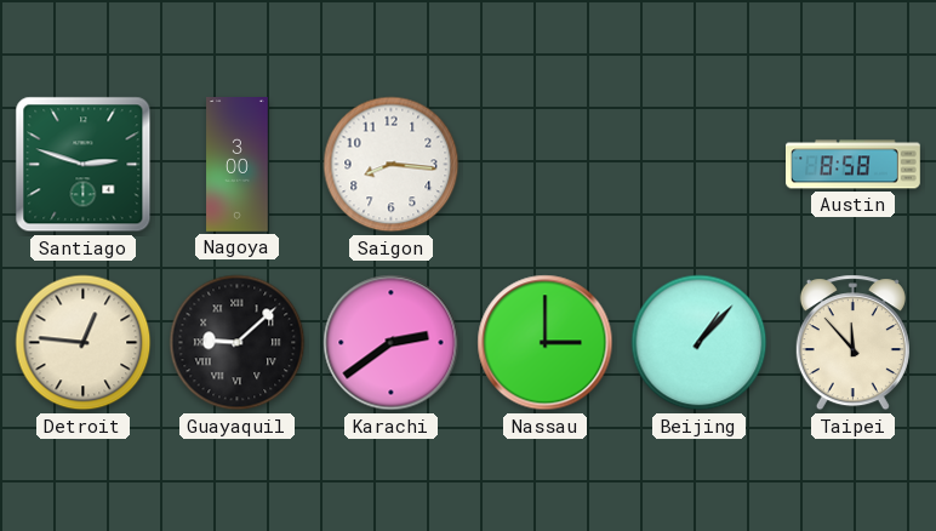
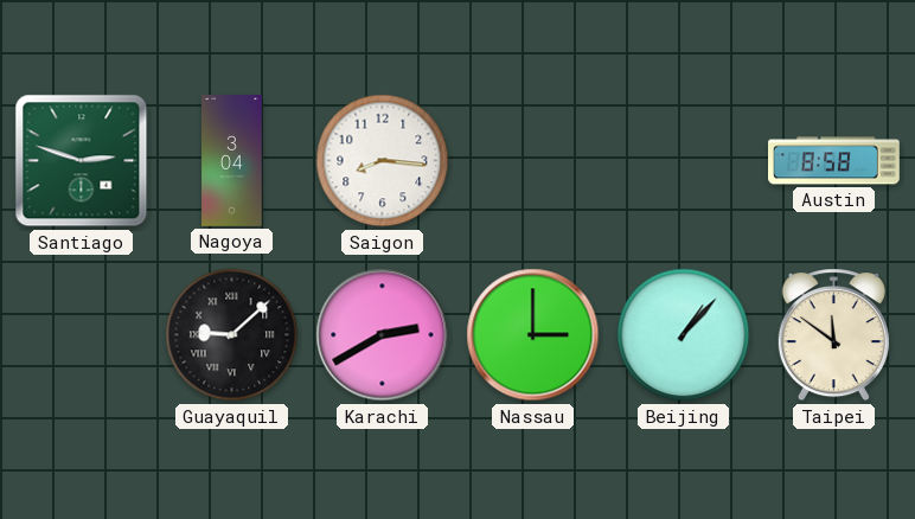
Nagoya: 3:00 -> 3:04 (232, 161)
Detroit: 12:46 -> none (84, 343)
Karachi: 2:39 -> 2:40 (383, 335)
Taipei: 11:53 -> 11:51 (833, 335)
